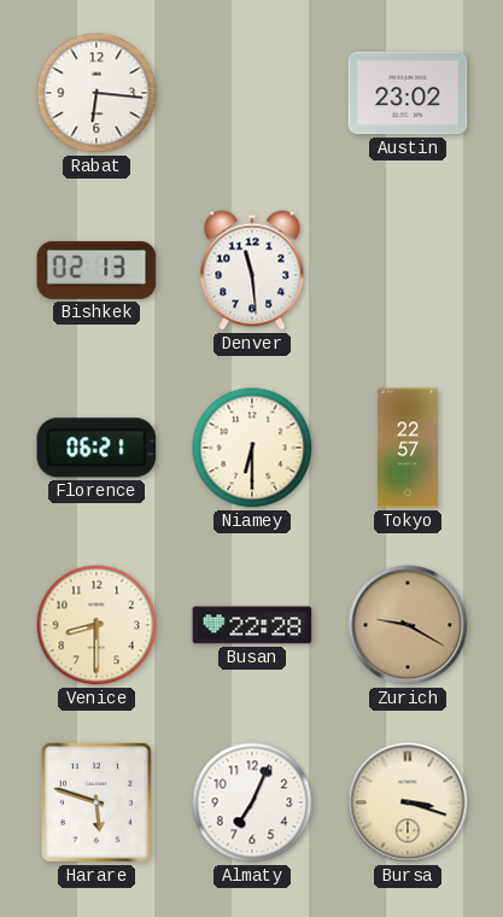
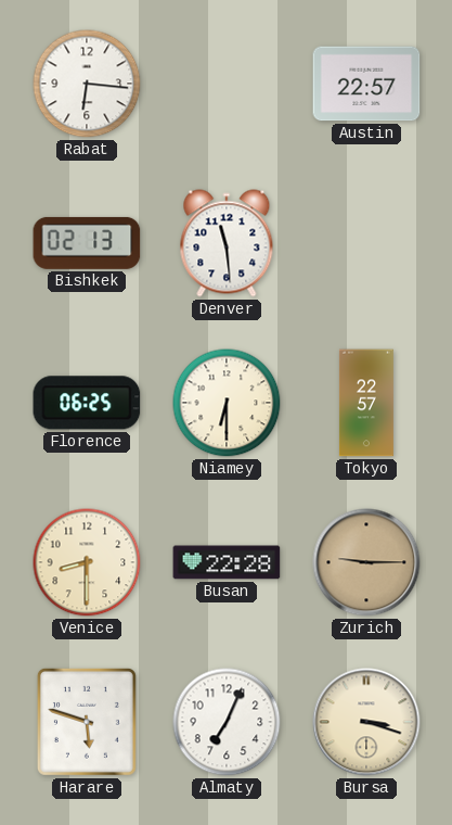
Austin: 23:02 -> 22:57 (366, 84)
Florence: 06:21 -> 06:25 (87, 403)
Zurich: 9:20 -> 9:15 (366, 562)
